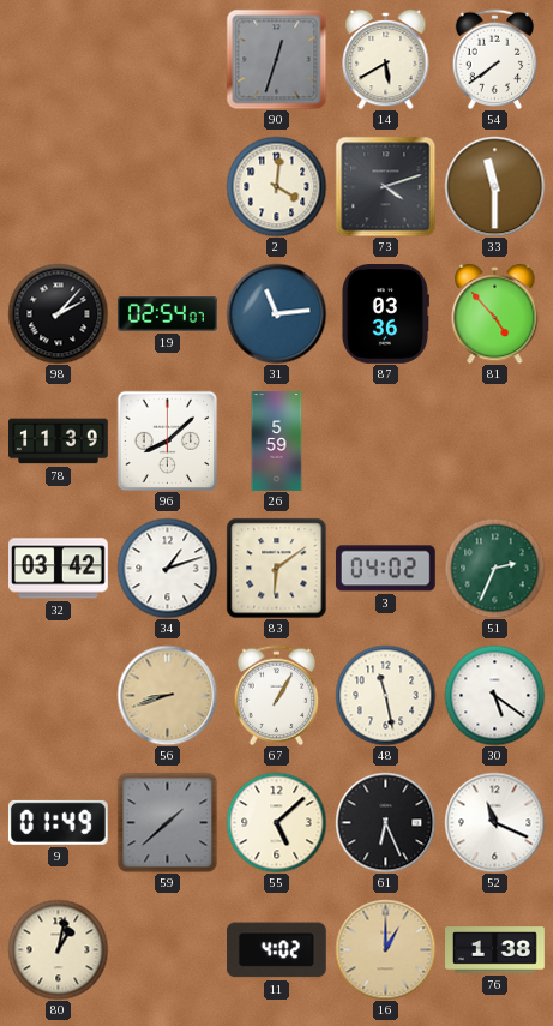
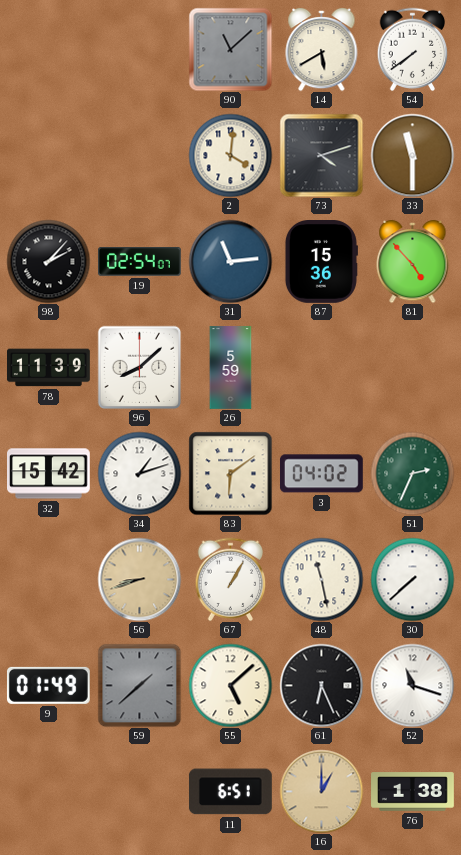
90: 12:33 -> 11:08 (230, 49)
87: 03:36 -> 15:36 (321, 262)
32: 03:42 -> 15:42 (49, 474)
30: 5:21 -> 7:38 (412, 579)
52: 11:19 -> 11:18 (412, 685)
80: 1:02 -> none (58, 949)
11: 4:02 -> 6:51 (230, 792)
